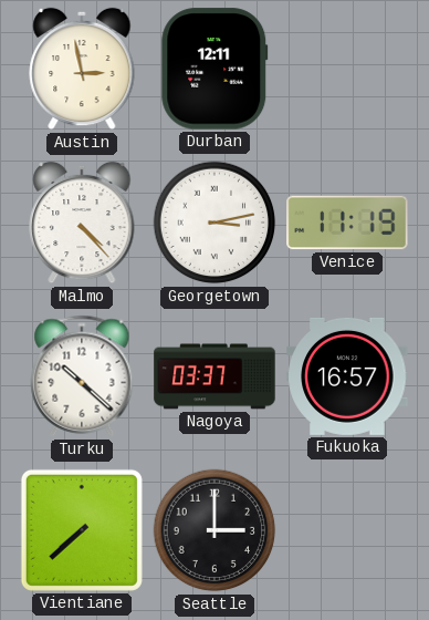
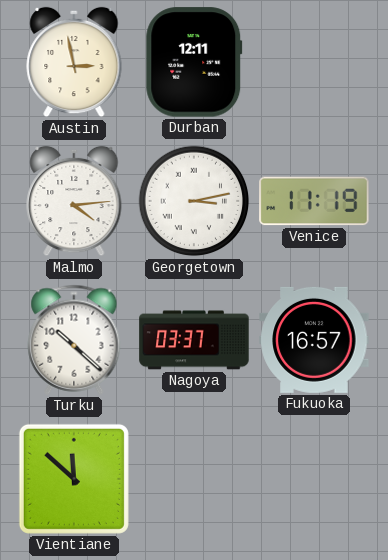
Malmo: 4:23 -> 4:14 (74, 201)
Vientiane: 7:38 -> 11:52 (74, 479)
Seattle: 3:00 -> none (214, 530)
